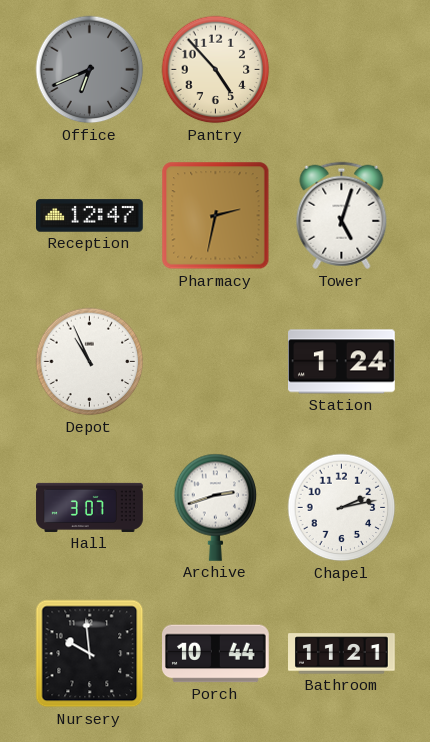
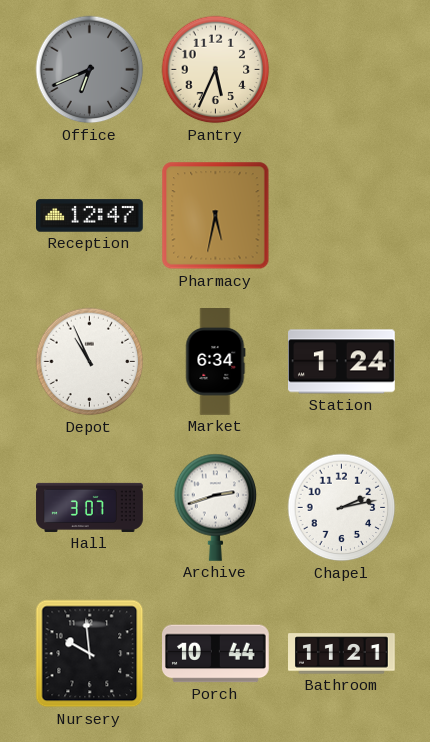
Pantry: 4:53 -> 5:34 (216, 70)
Pharmacy: 2:32 -> 5:32 (216, 216)
Tower: 5:03 -> none (342, 216)
Market: none -> 6:34 (216, 362)
